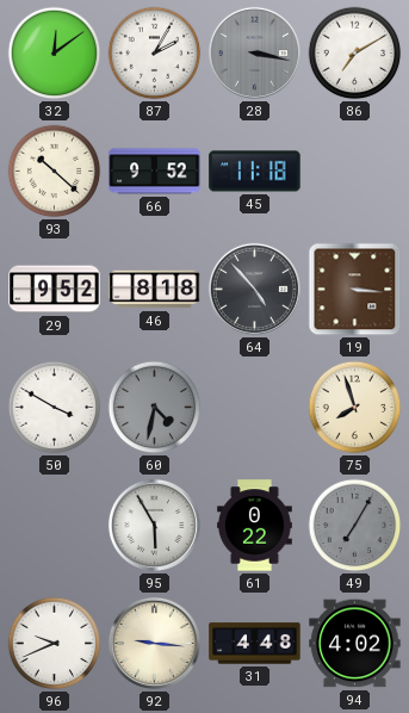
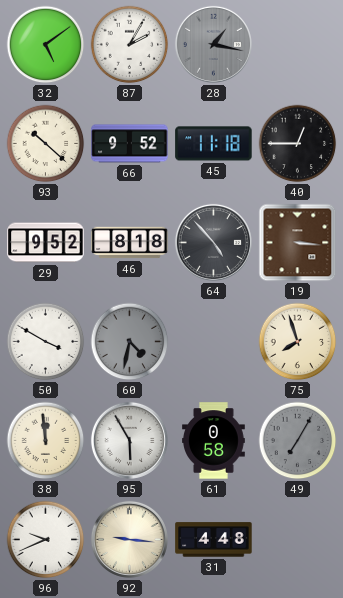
32: 12:09 -> 5:09 (46, 45)
28: 3:17 -> 1:17 (213, 44)
86: 7:10 -> none (355, 54)
40: none -> 12:45 (298, 144)
38: none -> 11:59 (46, 441)
61: 0:22 -> 0:58 (214, 441)
94: 4:02 -> none (355, 644)
